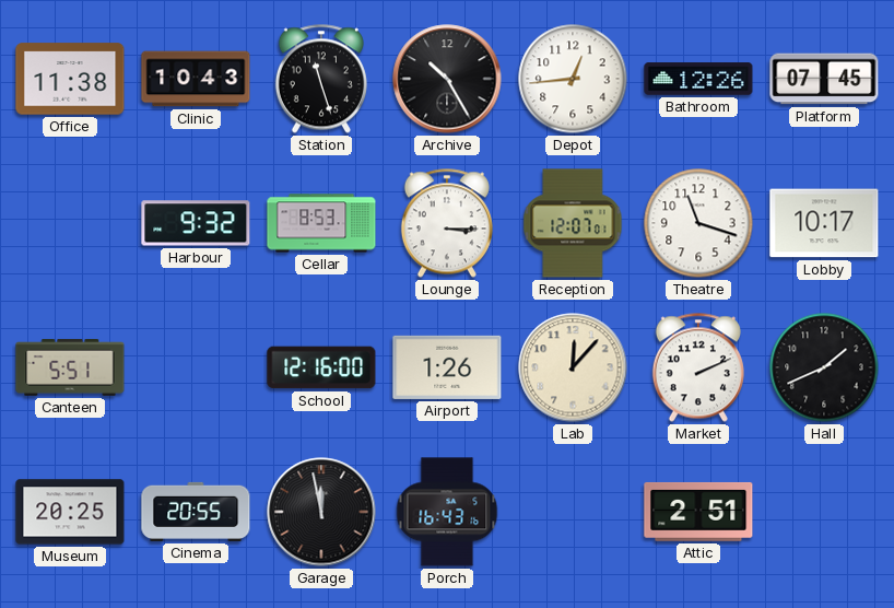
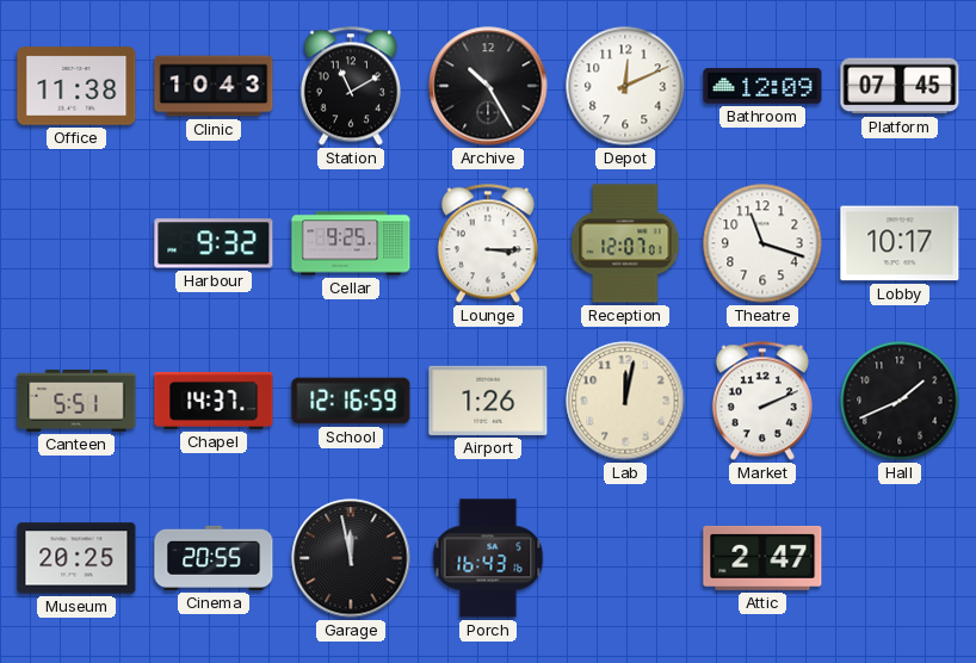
Station: 11:27 -> 11:10 (351, 86)
Depot: 12:44 -> 12:11 (625, 86)
Bathroom: 12:26 -> 12:09 (762, 86)
Cellar: 8:53 -> 9:25 (351, 243)
Chapel: none -> 14:37 (214, 401)
School: 12:16:00 -> 12:16:59 (351, 401)
Lab: 12:07 -> 12:02 (625, 401)
Attic: 2:51 -> 2:47 (762, 558)
